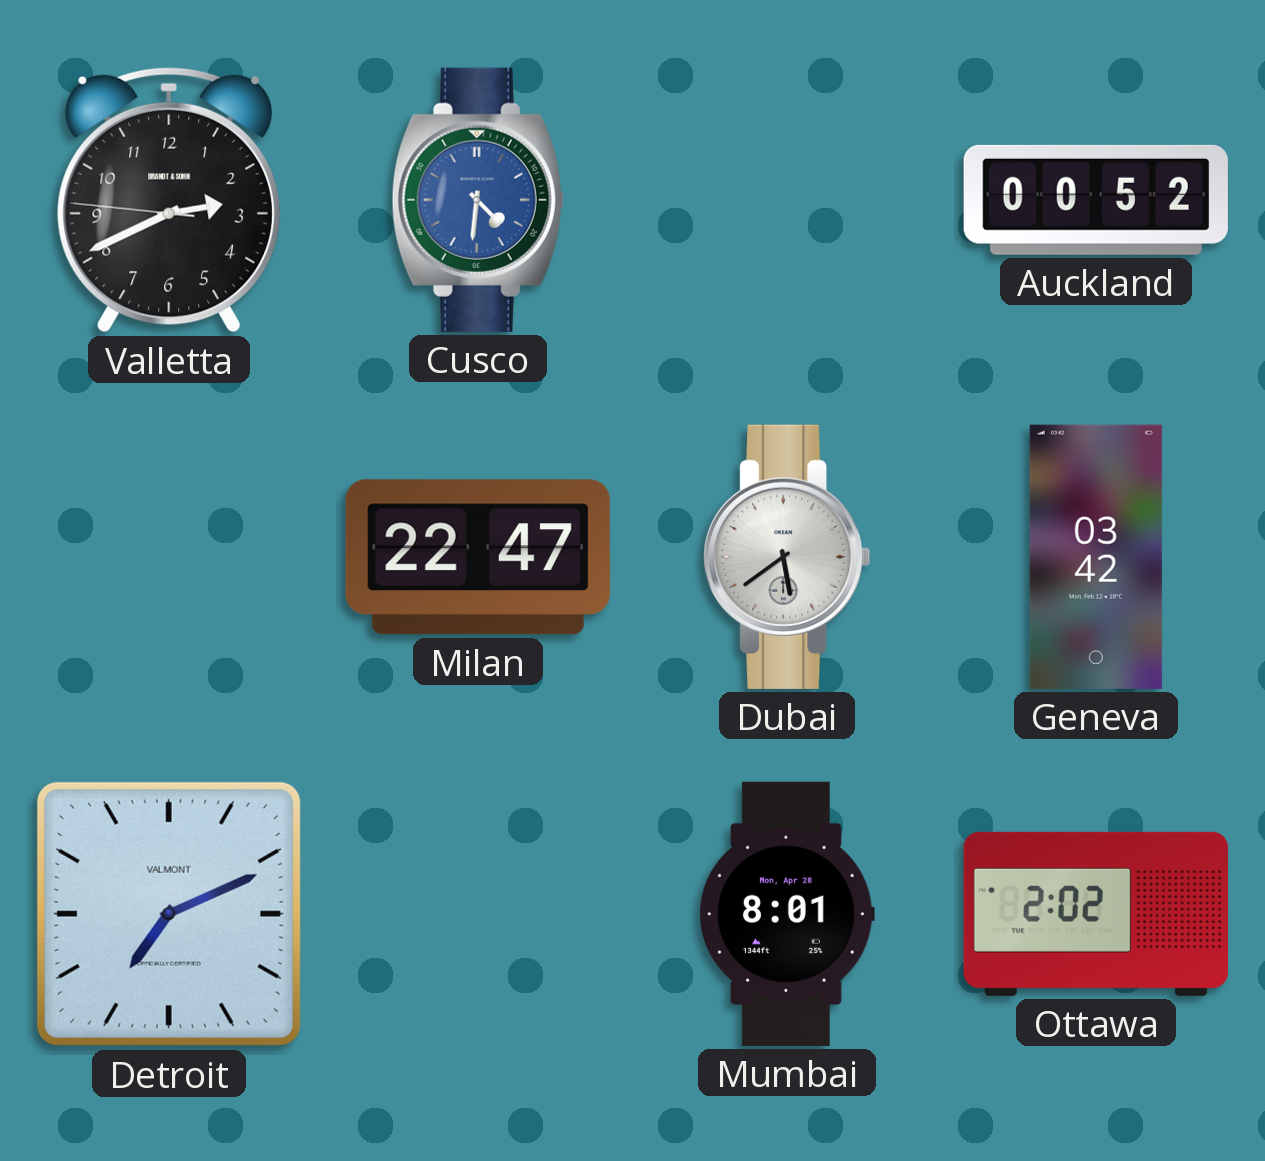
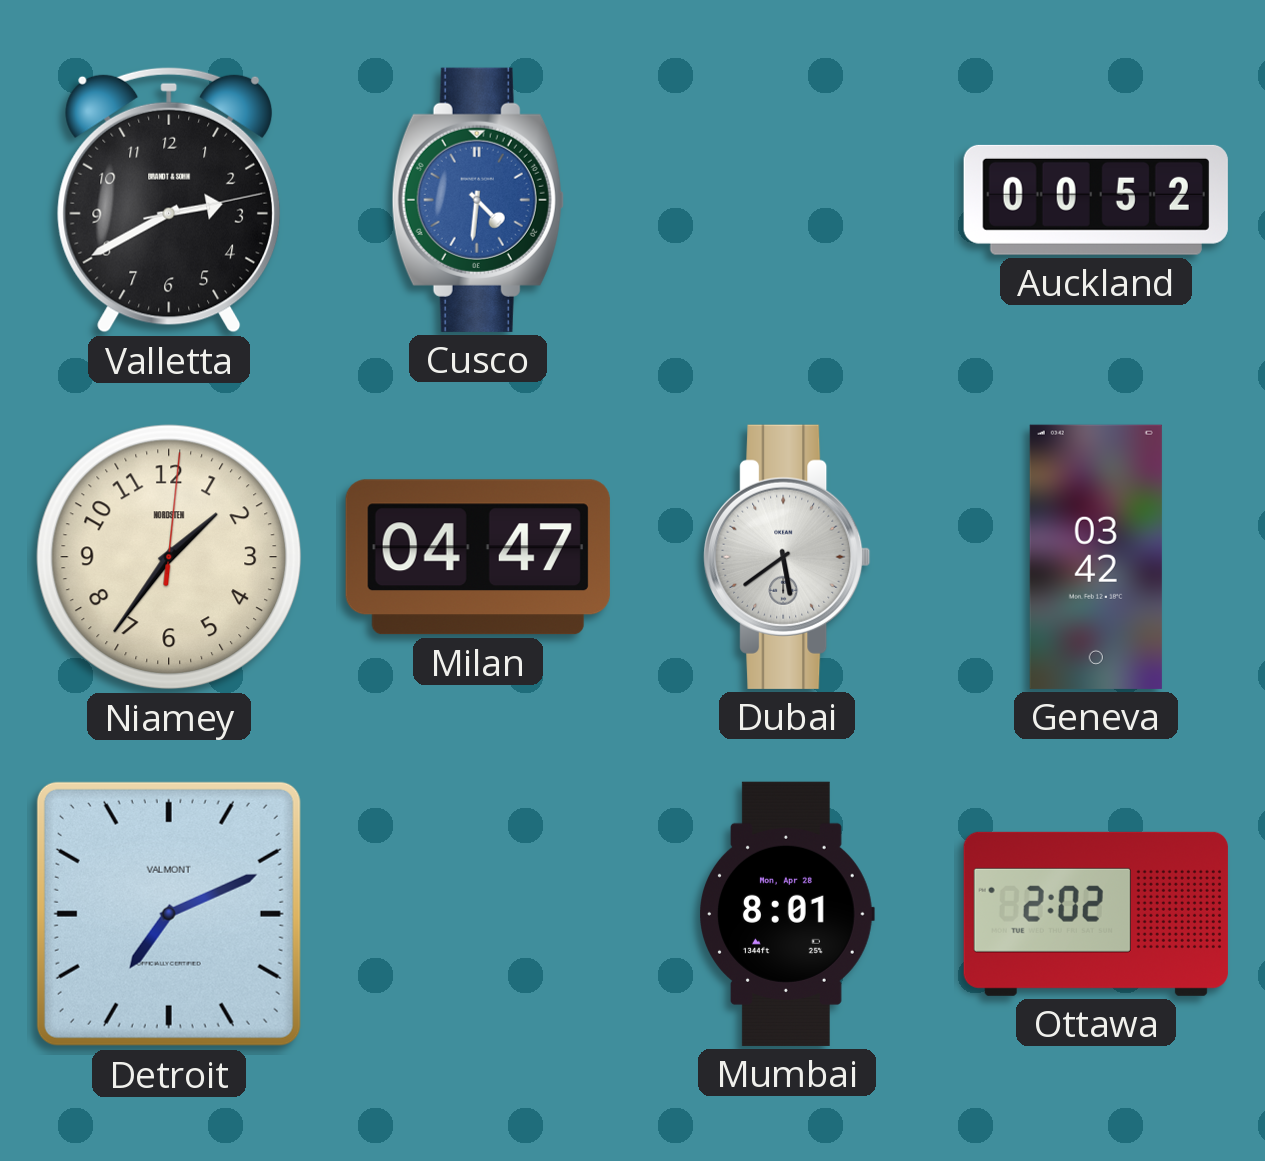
Valletta: 2:40:46 -> 2:40:13 (169, 200)
Niamey: none -> 1:36 (169, 557)
Milan: 22:47 -> 04:47 (478, 557)
